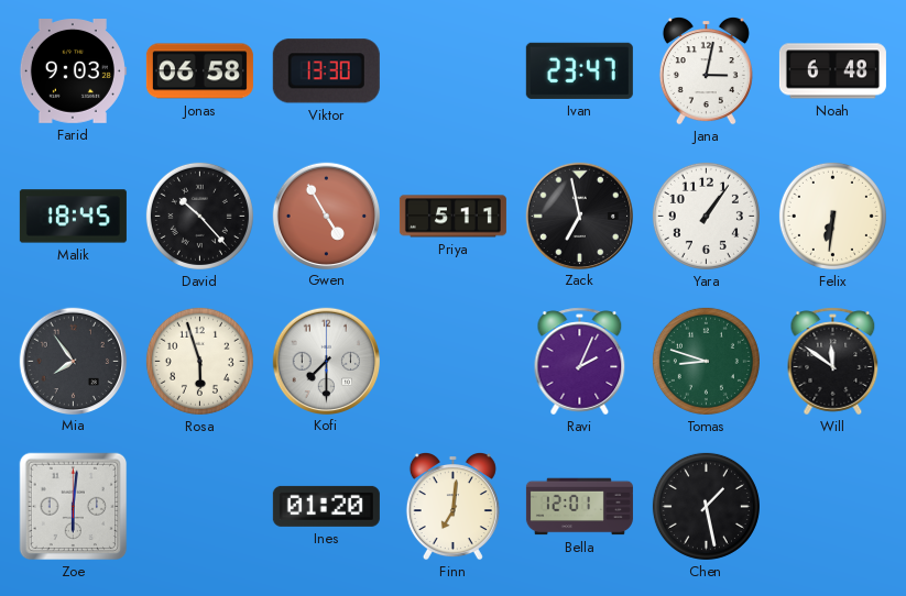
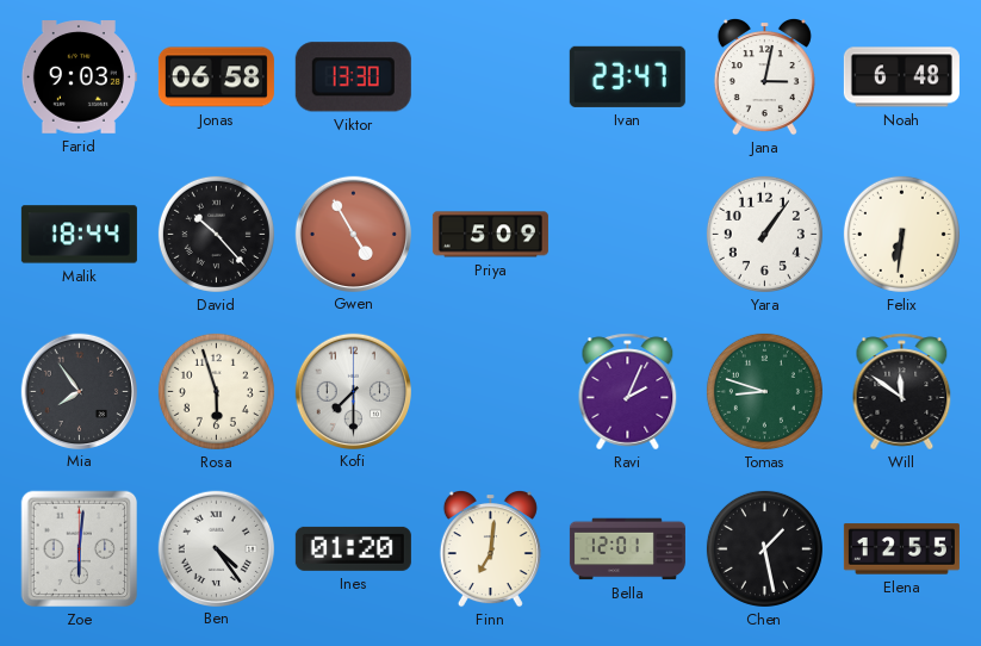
Malik: 18:45 -> 18:44 (79, 235)
Priya: 5:11 -> 5:09 (490, 235)
Zack: 6:58 -> none (579, 216)
Ben: none -> 4:24 (216, 548)
Elena: none -> 12:55 (901, 549)
